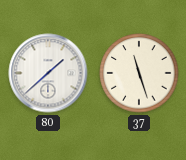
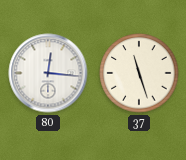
80: 1:38 -> 12:16 (48, 73)
